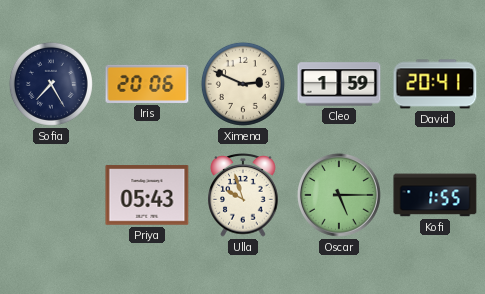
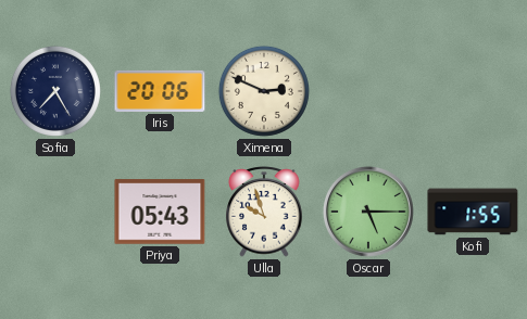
Cleo: 1:59 -> none (339, 84)
David: 20:41 -> none (435, 84)
